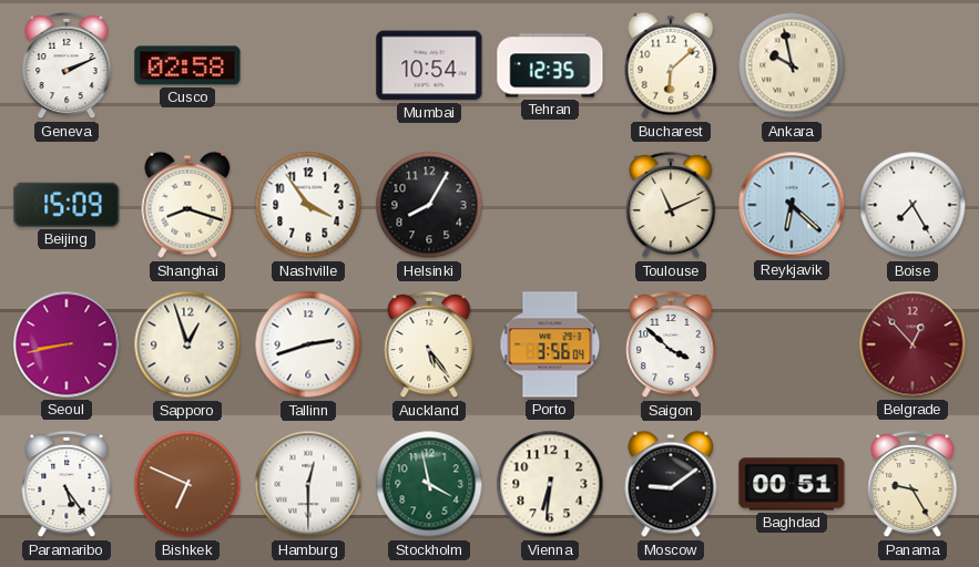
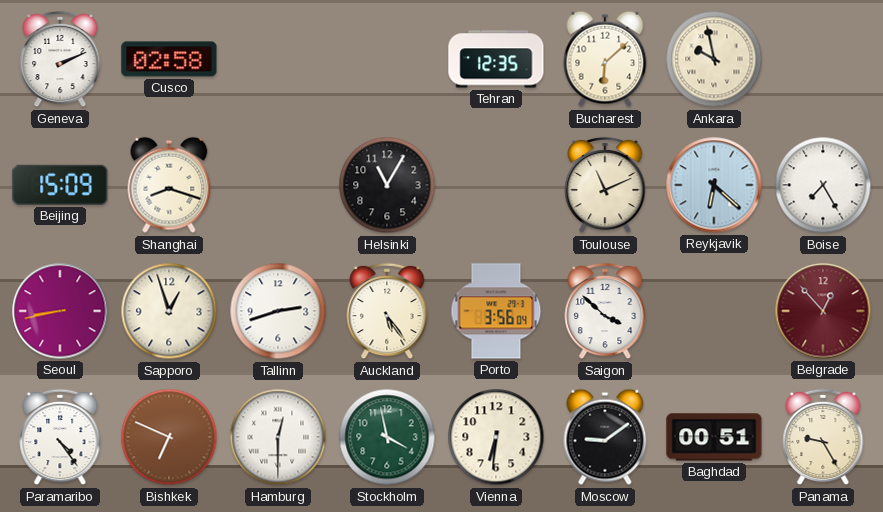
Mumbai: 10:54 -> none (429, 65)
Nashville: 3:54 -> none (308, 205)
Helsinki: 8:05 -> 11:05 (387, 185)
Paramaribo: 5:24 -> 4:24 (60, 437)
